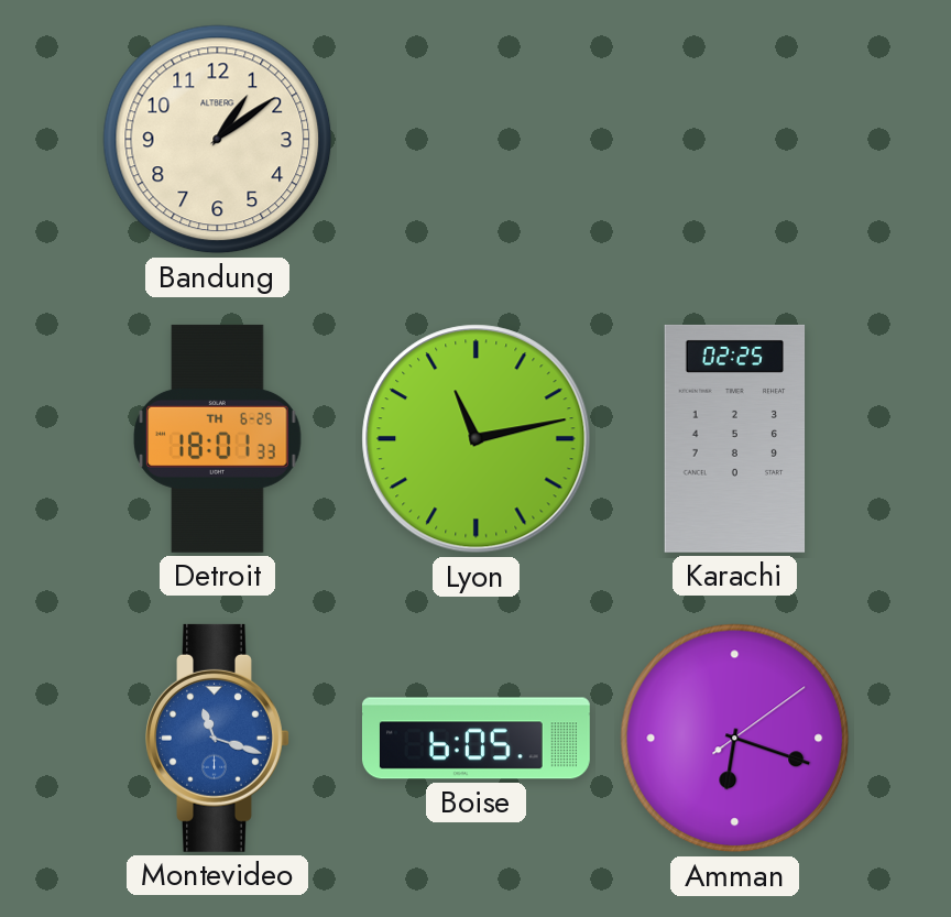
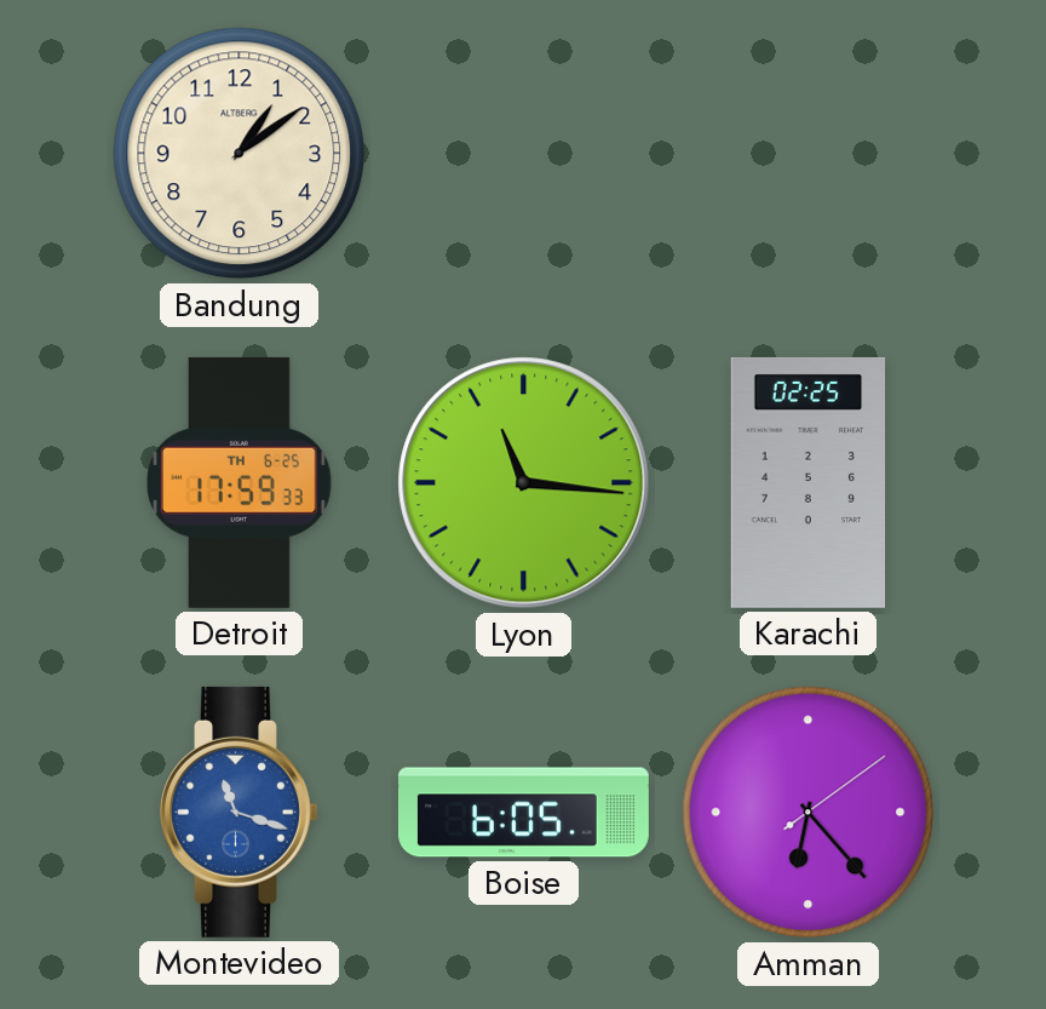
Detroit: 18:01 -> 17:59 (240, 482)
Lyon: 11:13 -> 11:16 (524, 483)
Amman: 6:18 -> 6:23 (809, 813)
